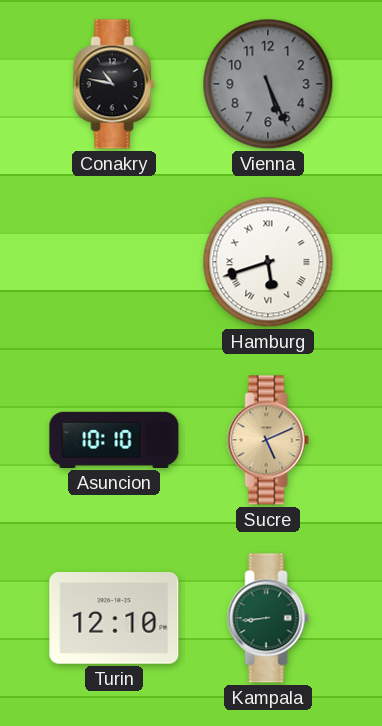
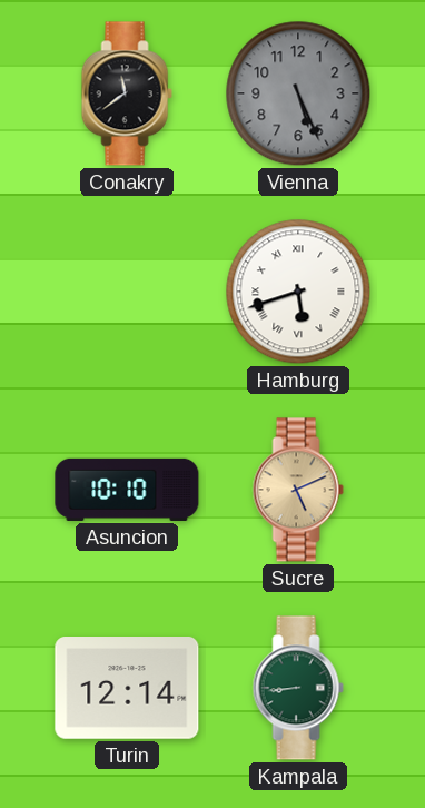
Conakry: 10:47 -> 11:39 (127, 93)
Turin: 12:10 -> 12:14 (127, 689)
